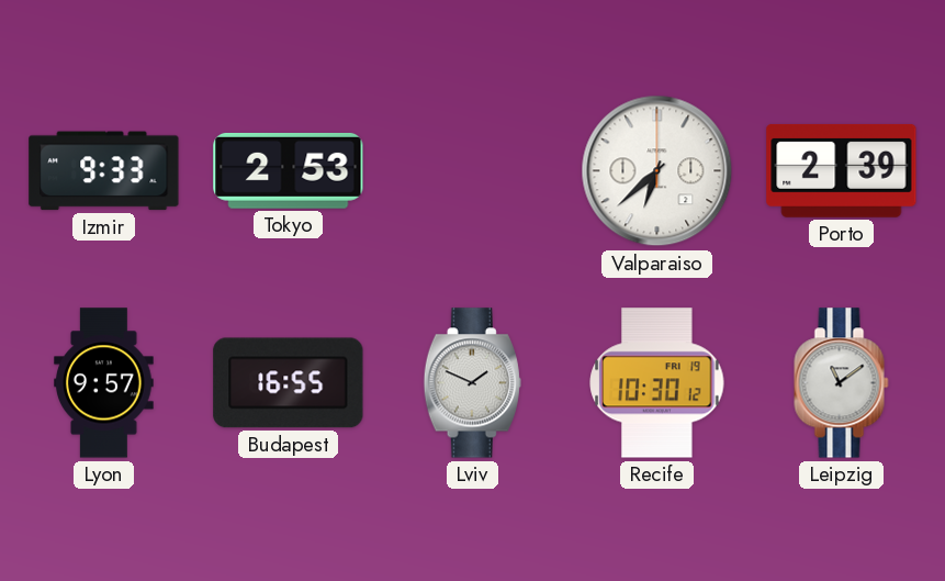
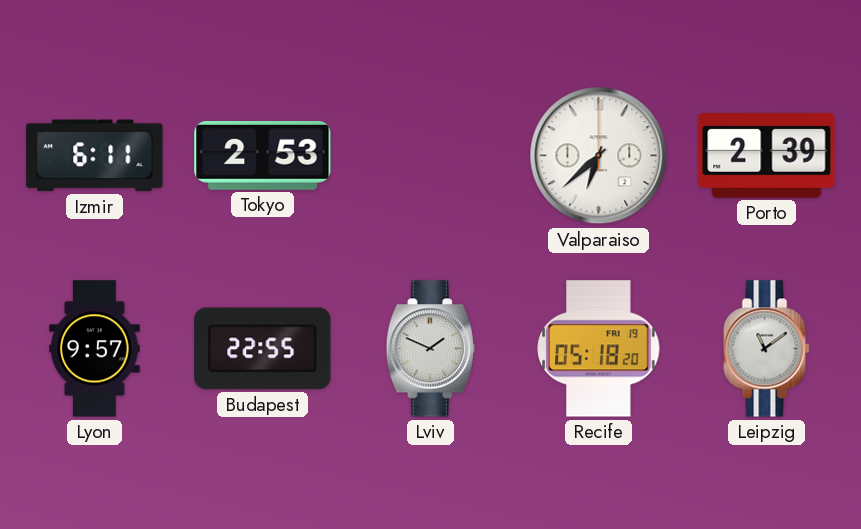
Izmir: 9:33 -> 6:11 (95, 156)
Budapest: 16:55 -> 22:55 (263, 349)
Recife: 10:30 -> 05:18 (599, 349)
